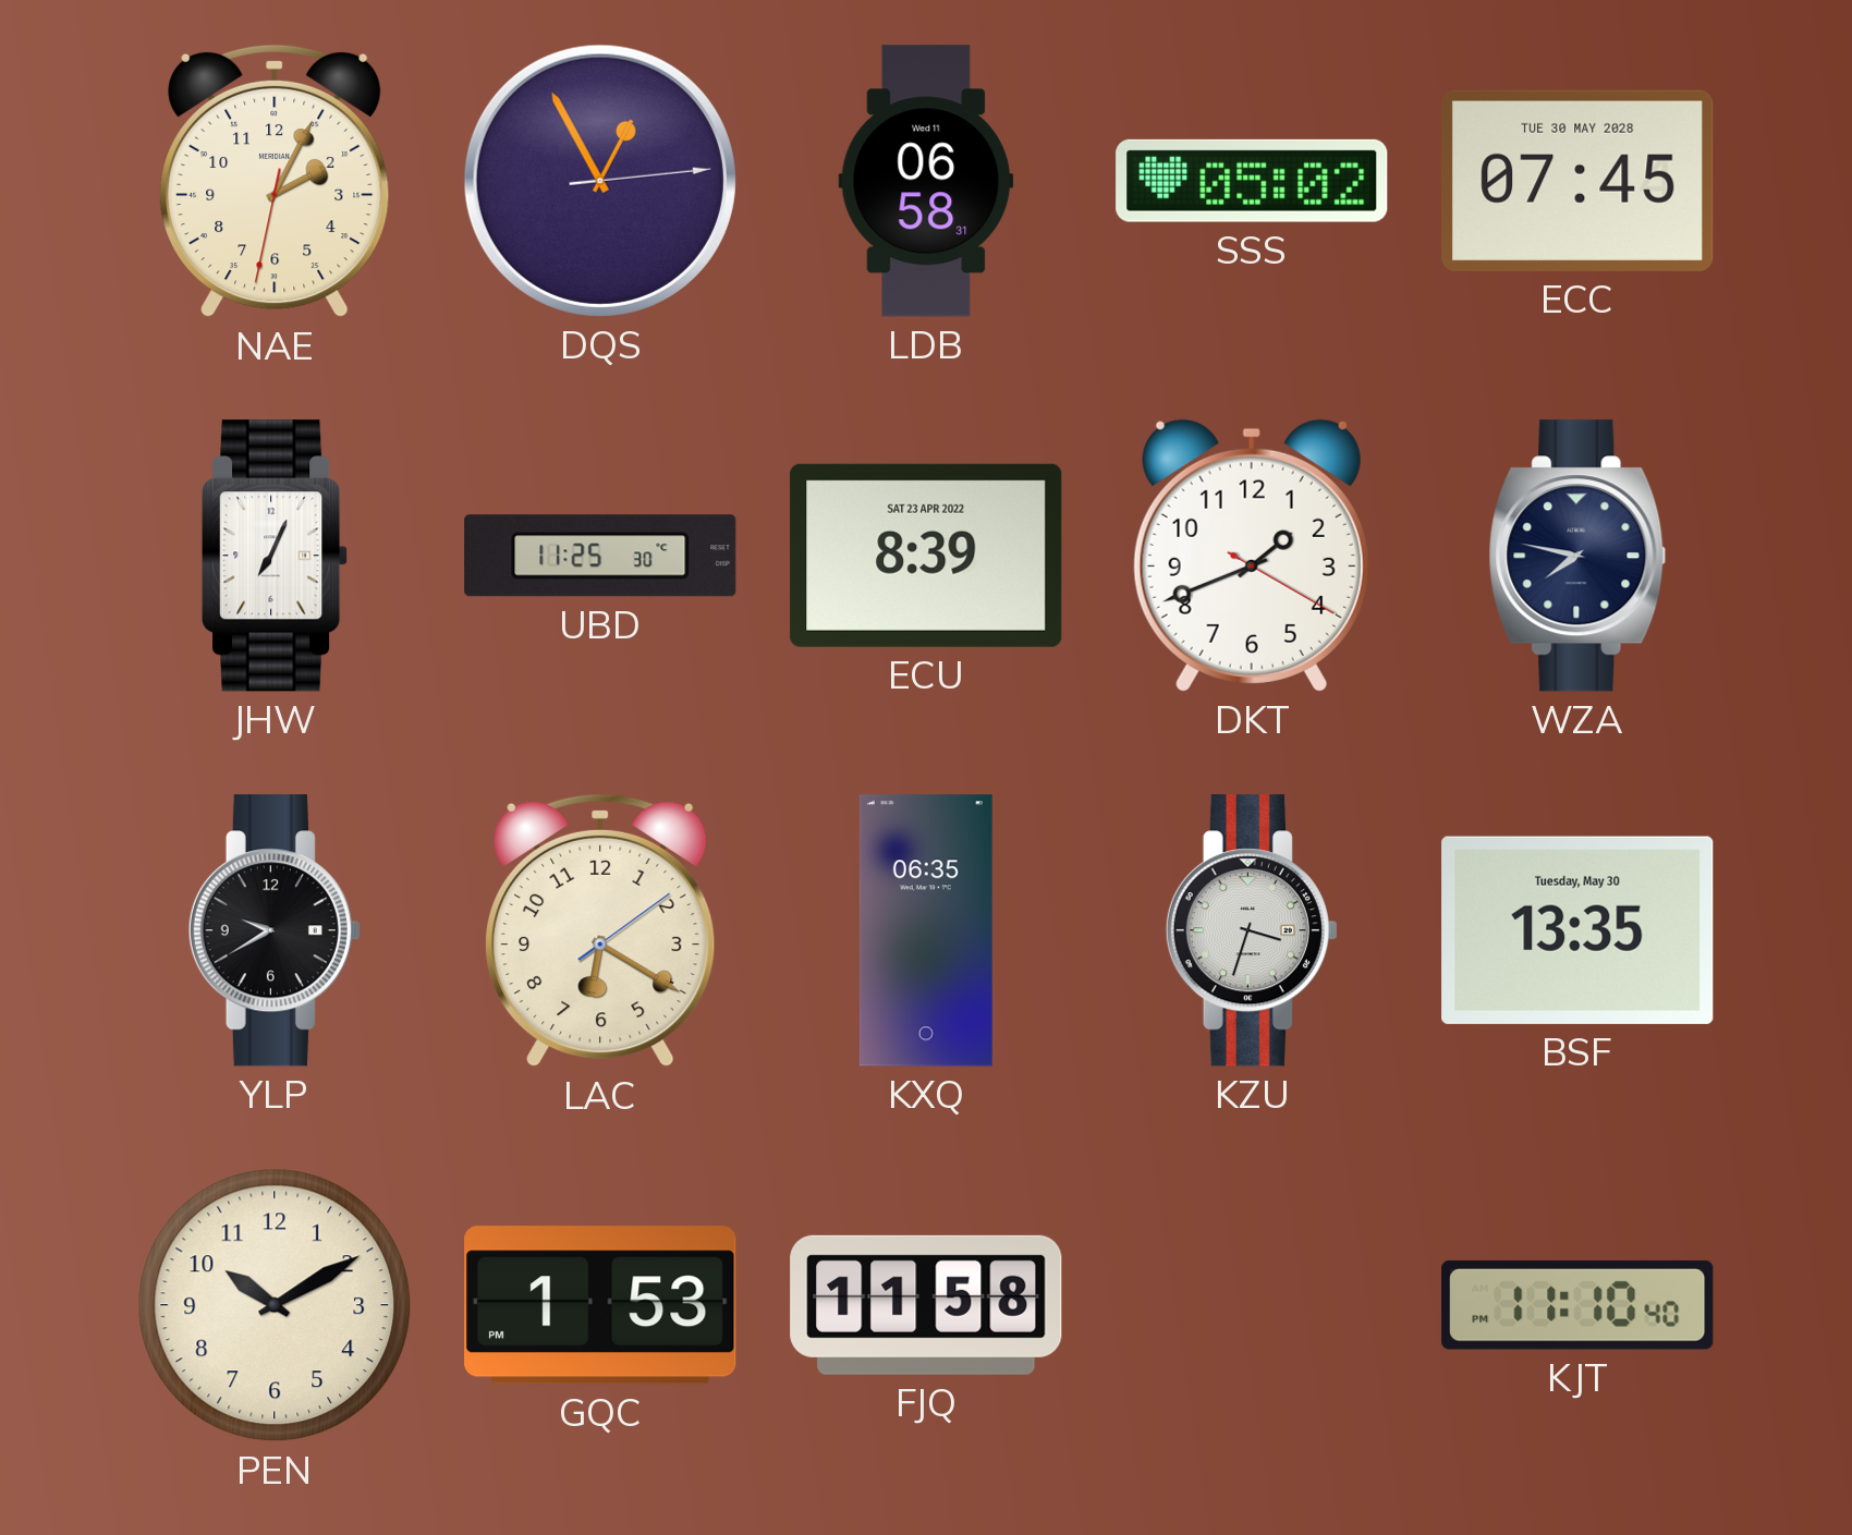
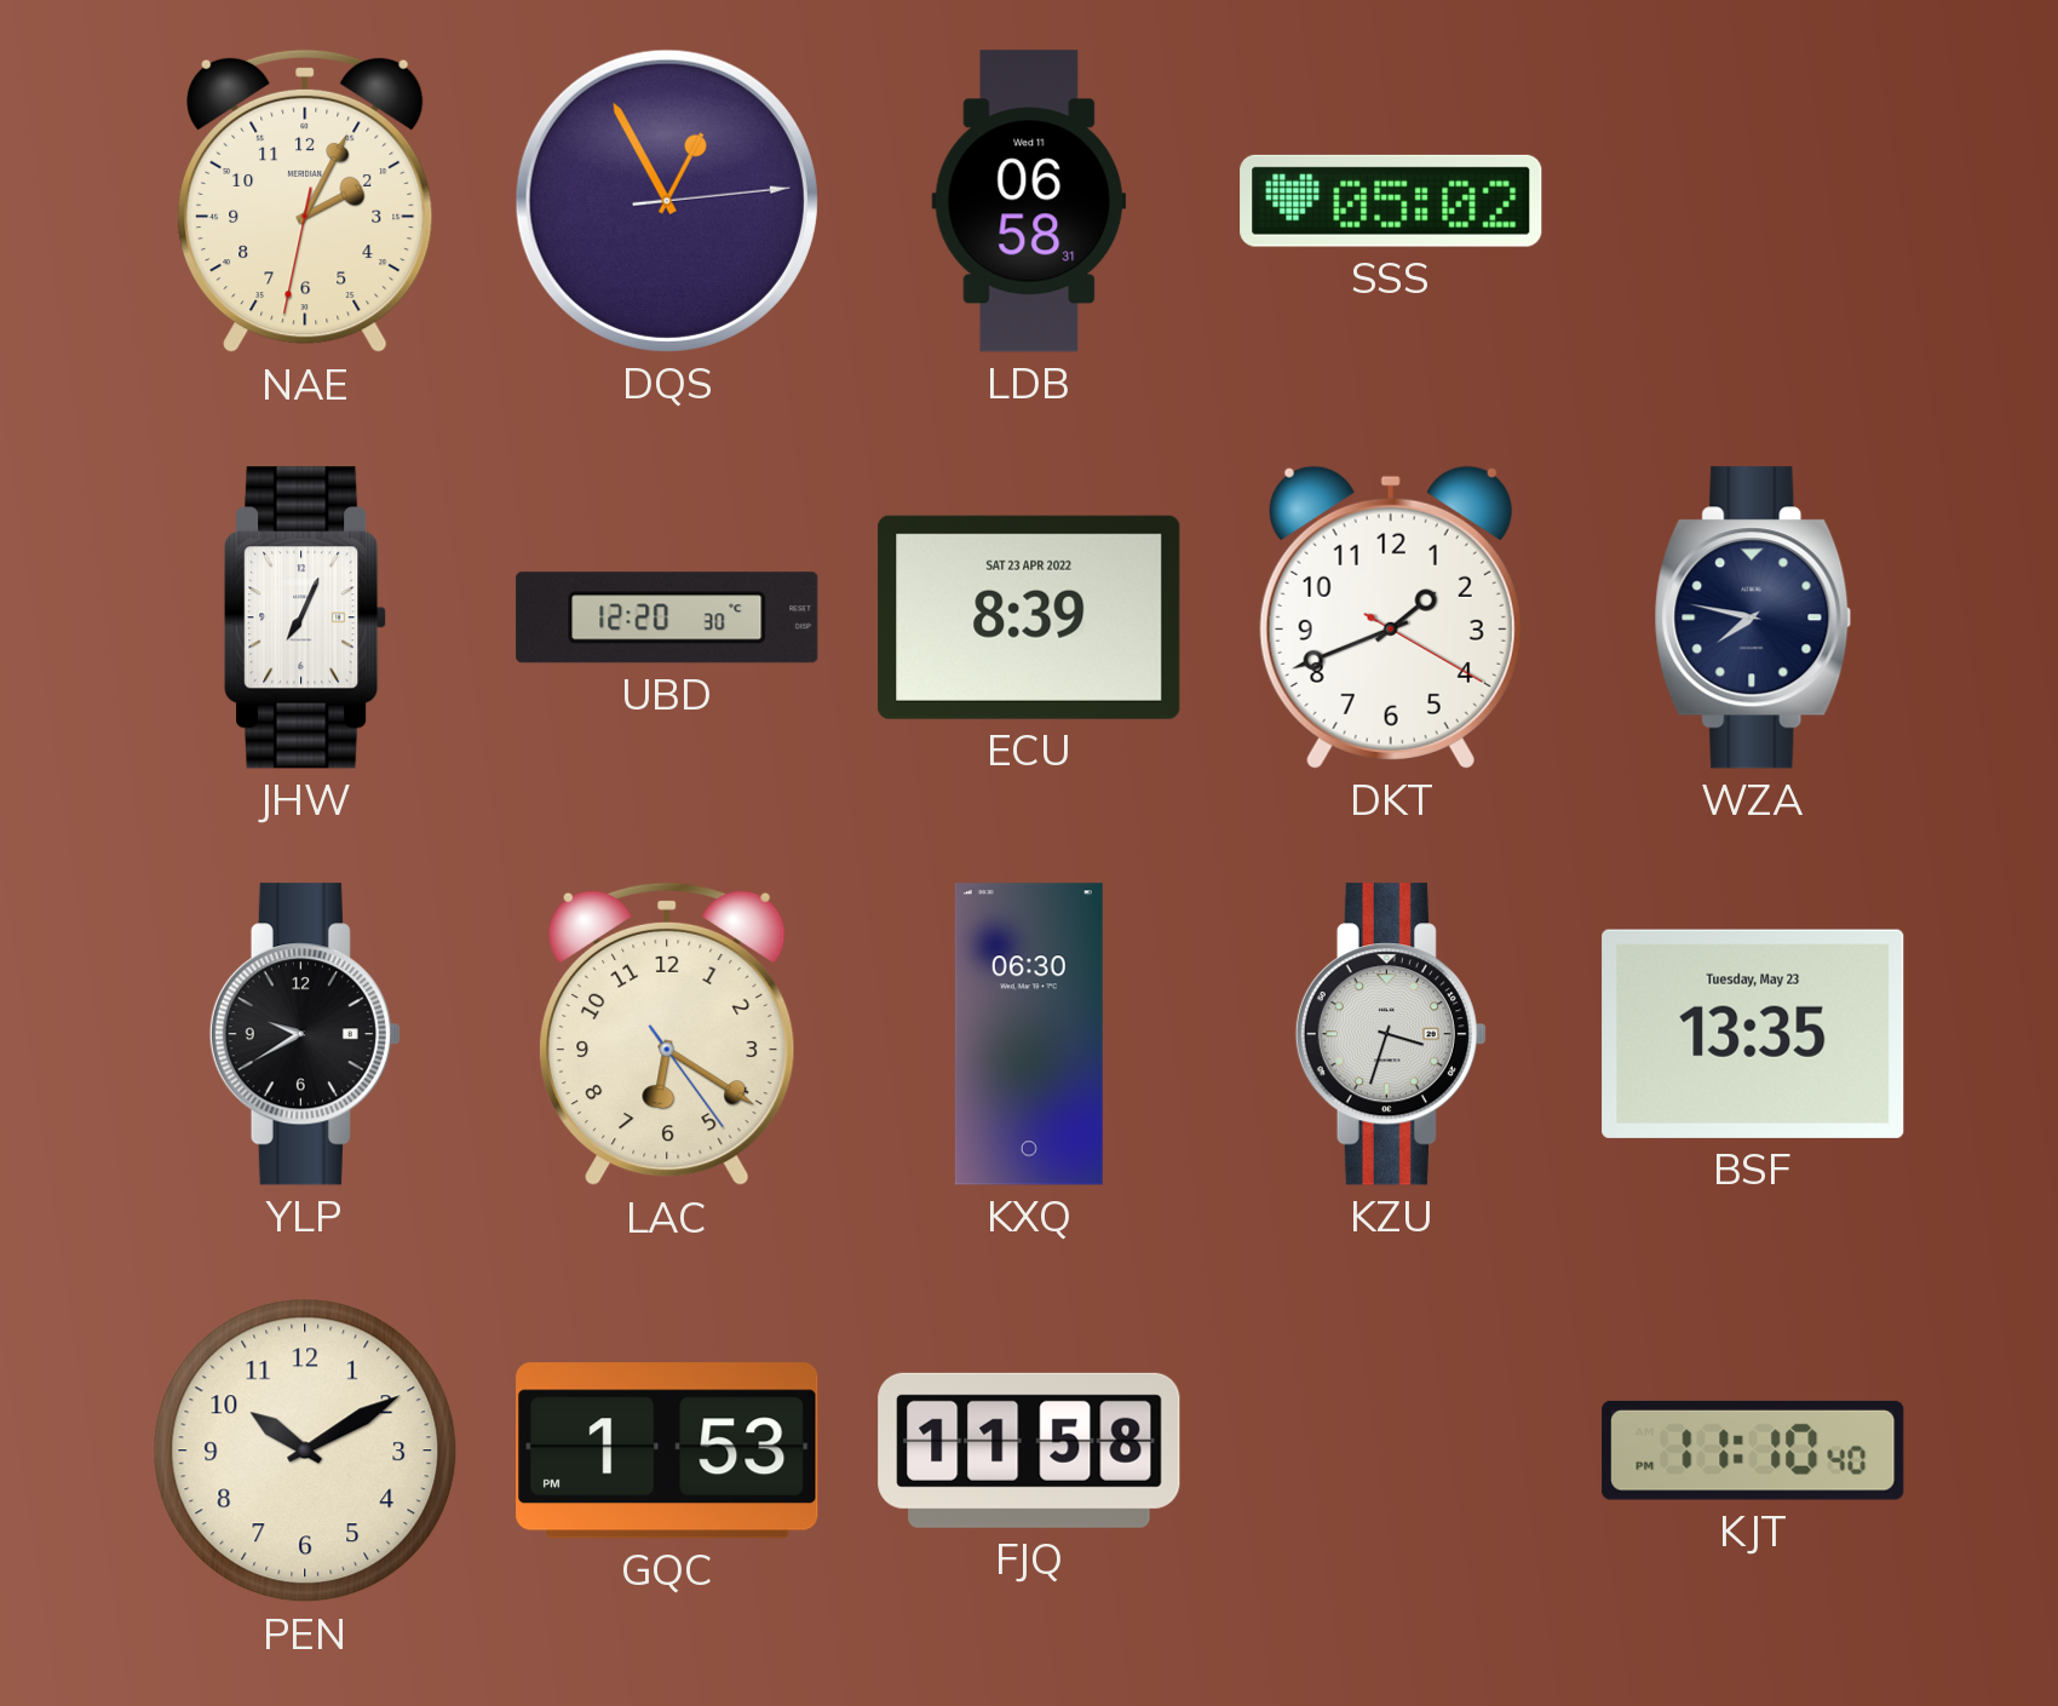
ECC: 07:45 -> none (1577, 181)
UBD: 11:25 -> 12:20 (667, 618)
LAC: 6:20:09 -> 6:20:24 (667, 1034)
KXQ: 06:35 -> 06:30 (1029, 1034)
BSF date: Tuesday, May 30 -> Tuesday, May 23 (1753, 1034)
